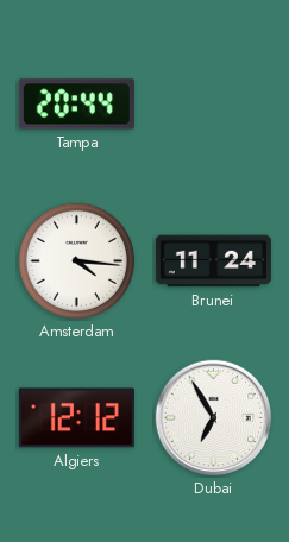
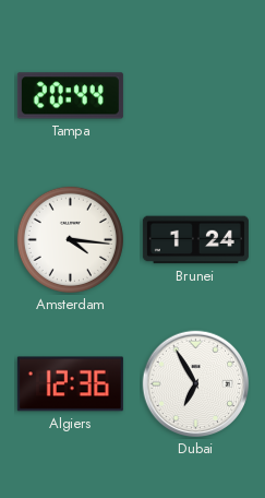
Brunei: 11:24 -> 1:24 (195, 240)
Algiers: 12:12 -> 12:36 (70, 384)
